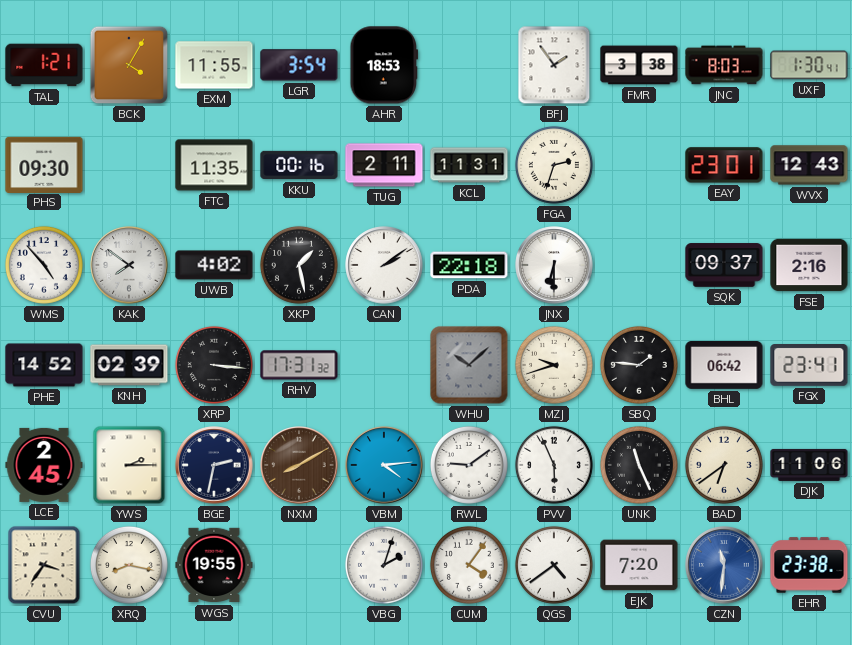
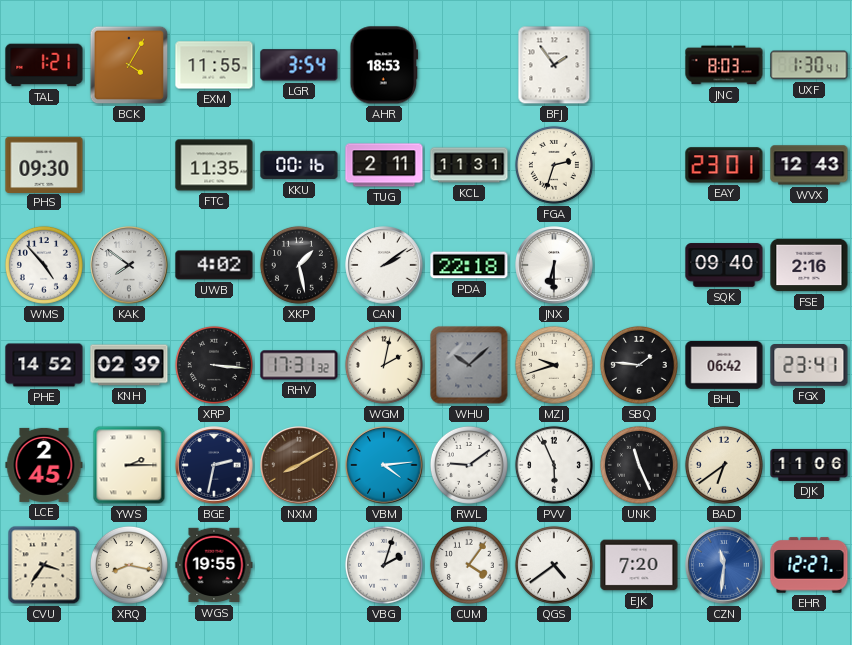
FMR: 3:38 -> none (639, 65)
SQK: 09:37 -> 09:40 (724, 265)
WGM: none -> 2:02 (384, 365)
EHR: 23:38 -> 12:27 (809, 565)
